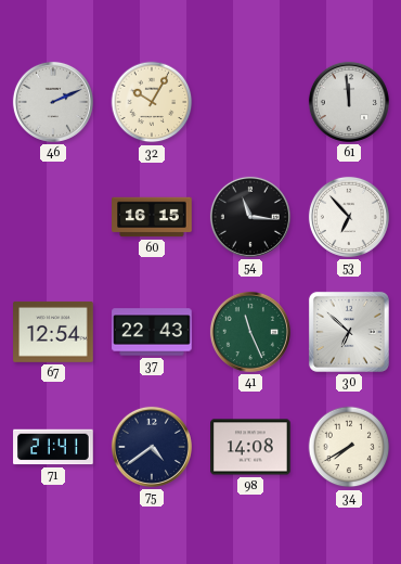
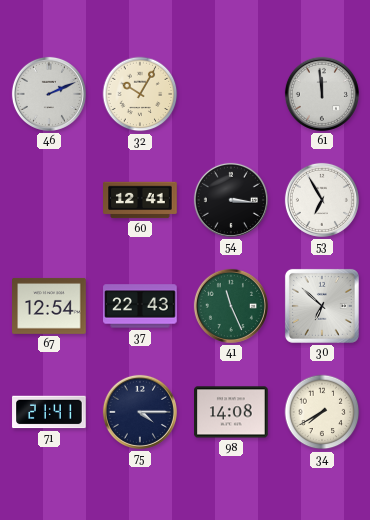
60: 16:15 -> 12:41 (140, 200)
54: 11:16 -> 3:16 (231, 200)
53: 6:53 -> 6:55 (322, 200)
75: 4:39 -> 4:15 (140, 412)
